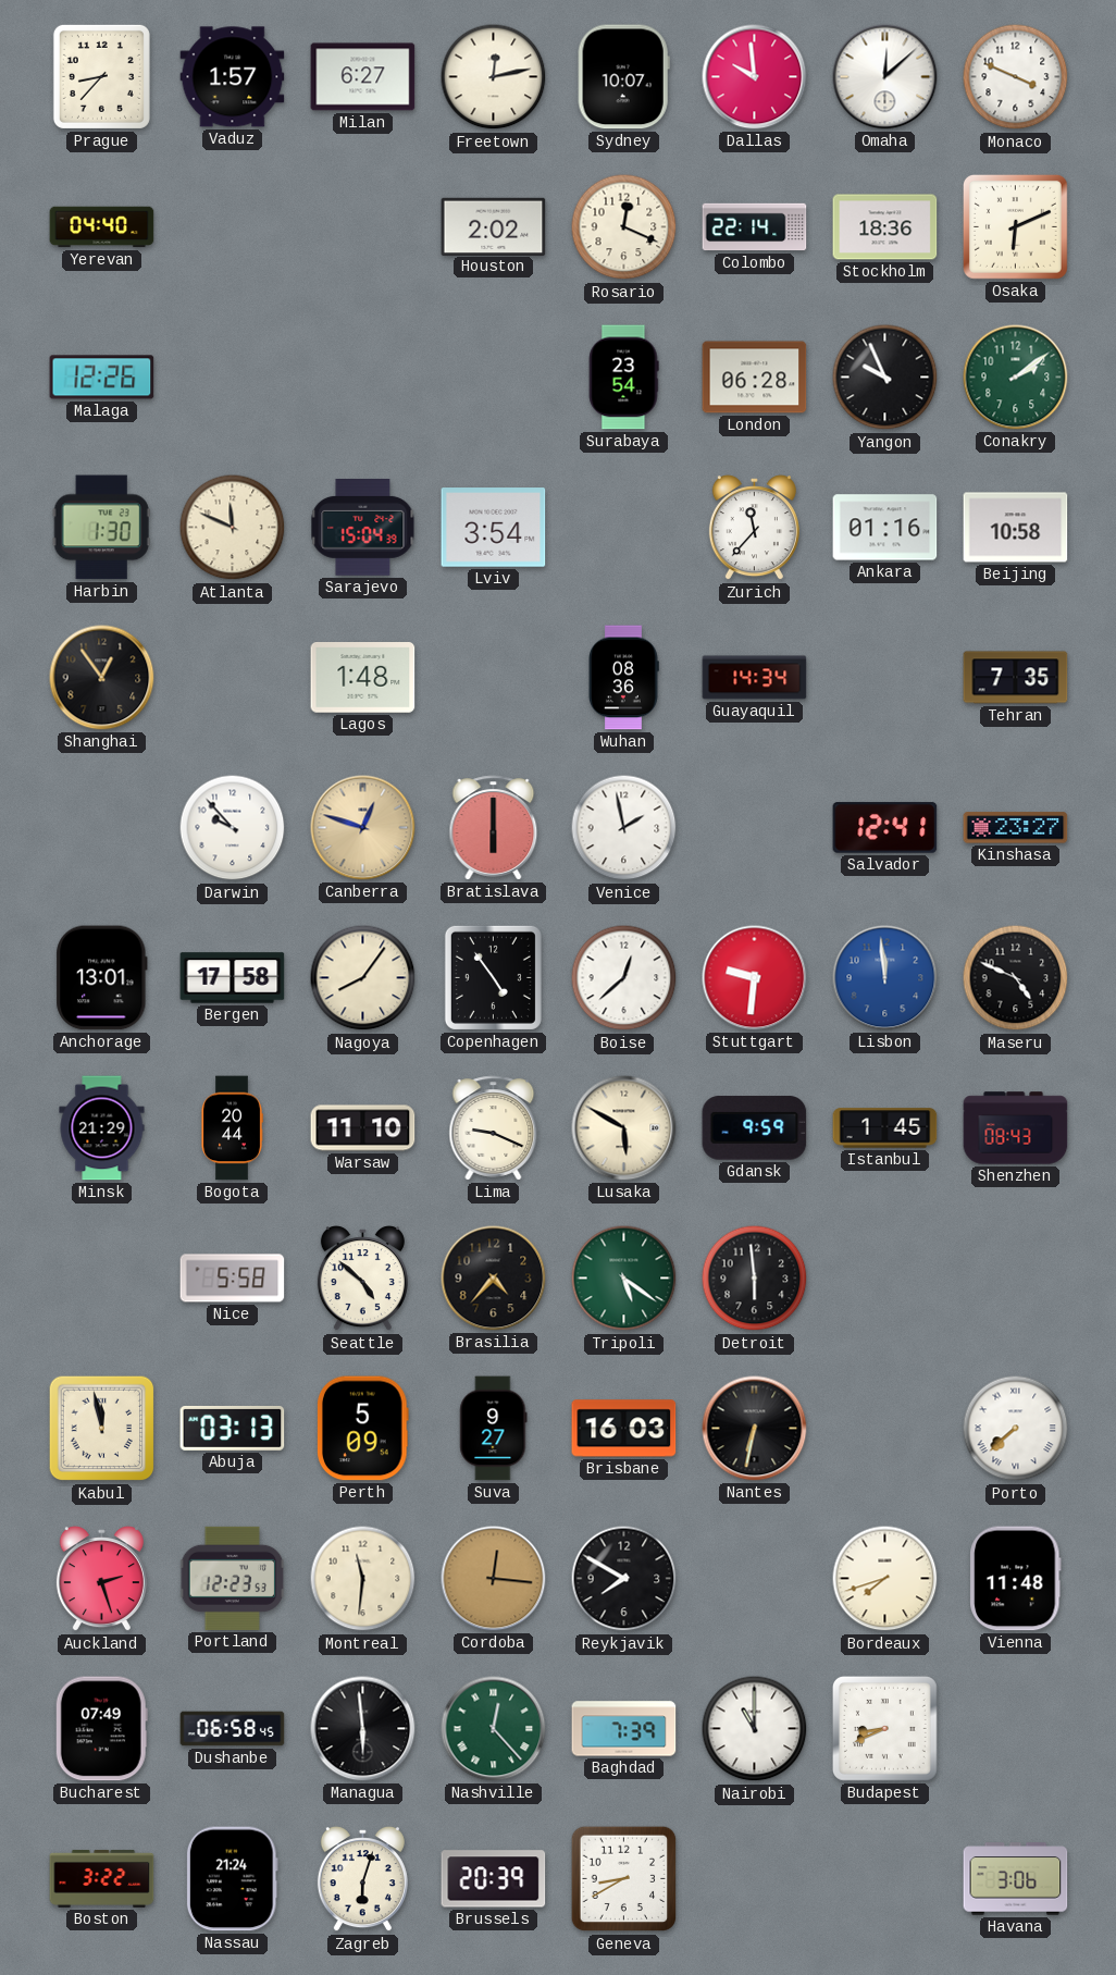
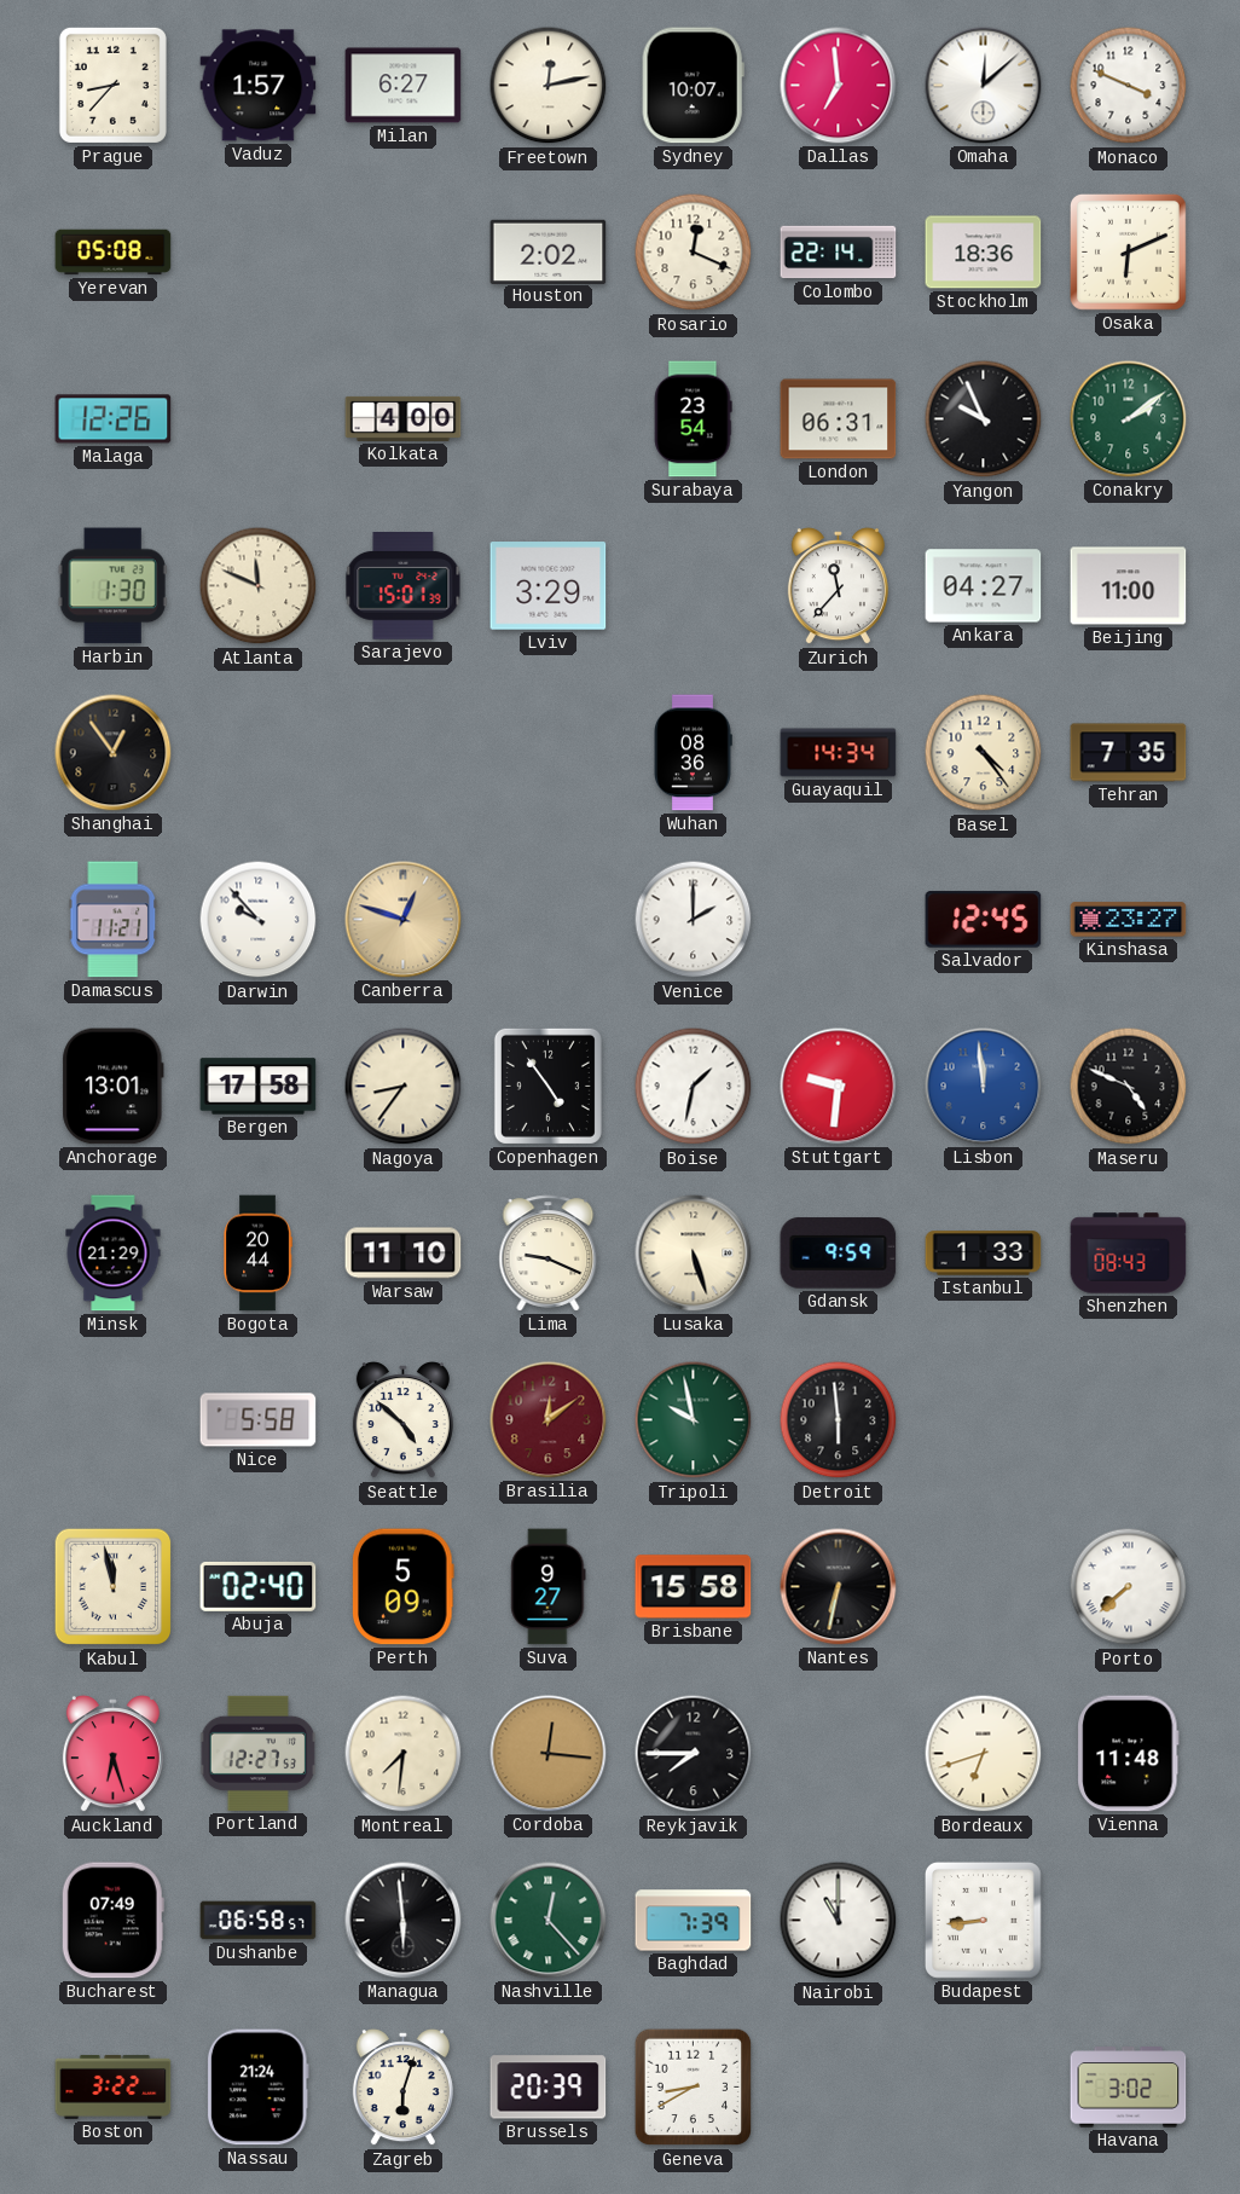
Dallas: 9:59 -> 6:59 (839, 86)
Yerevan: 04:40 -> 05:08 (114, 253)
Kolkata: none -> 4:00 (404, 418)
London: 06:28 -> 06:31 (839, 419)
Sarajevo: 15:04 -> 15:01 (404, 586)
Lviv: 3:54 -> 3:29 (549, 586)
Ankara: 01:16 -> 04:27 (984, 586)
Beijing: 10:58 -> 11:00 (1129, 586)
Lagos: 1:48 -> none (363, 678)
Basel: none -> 4:24 (984, 753)
Damascus: none -> 11:21 (114, 920)
Bratislava: 6:00 -> none (494, 828)
Venice: 1:58 -> 2:00 (694, 920)
Salvador: 12:41 -> 12:45 (984, 920)
Nagoya: 8:06 -> 8:36 (404, 1087)
Boise: 12:38 -> 1:32 (694, 1087)
Lusaka: 5:50 -> 5:27 (694, 1254)
Istanbul: 1:45 -> 1:33 (984, 1254)
Brasilia: 4:37 -> 12:09 (549, 1420)
Brasilia dial: black -> burgundy (549, 1420)
Tripoli: 5:21 -> 9:58 (694, 1420)
Abuja: 03:13 -> 02:40 (259, 1586)
Brisbane: 16:03 -> 15:58 (694, 1587)
Auckland: 2:27 -> 6:27 (112, 1754)
Portland: 12:23 -> 12:27 (259, 1753)
Montreal: 11:31 -> 7:31 (404, 1754)
Reykjavik: 7:50 -> 7:45 (694, 1754)
Bordeaux: 7:42 -> 6:42 (984, 1754)
Dushanbe: 06:58:45 -> 06:58:57 (259, 1921)
Budapest: 8:41 -> 8:44 (983, 1920)
Havana: 3:06 -> 3:02 (1129, 2088)
